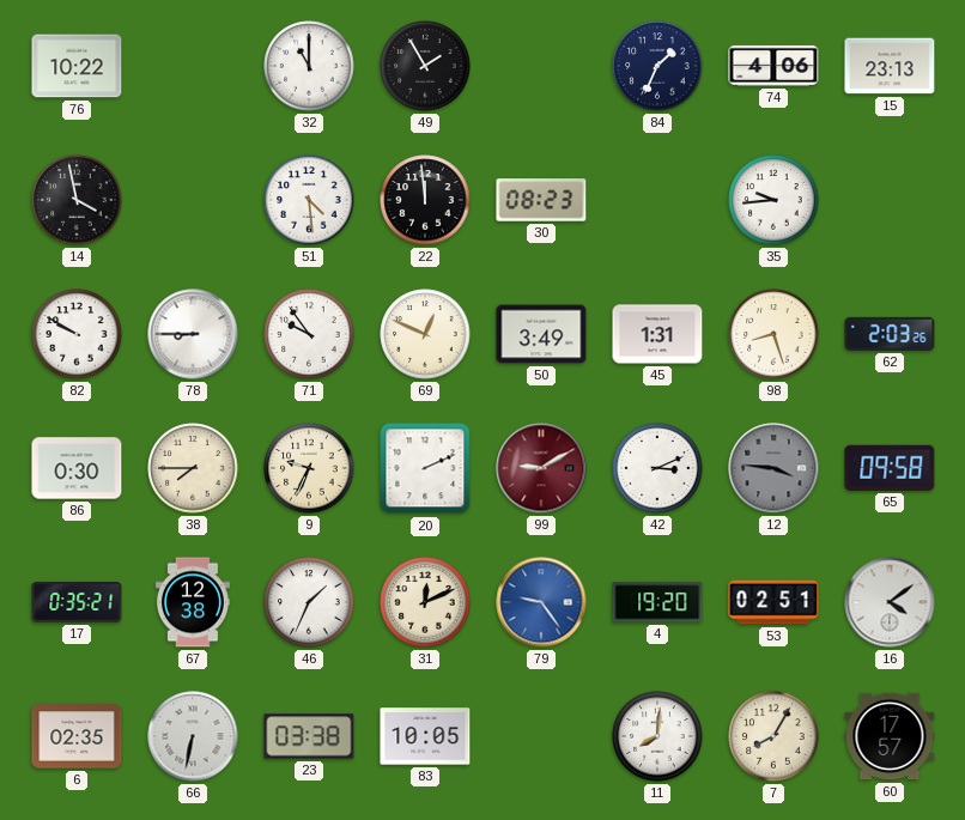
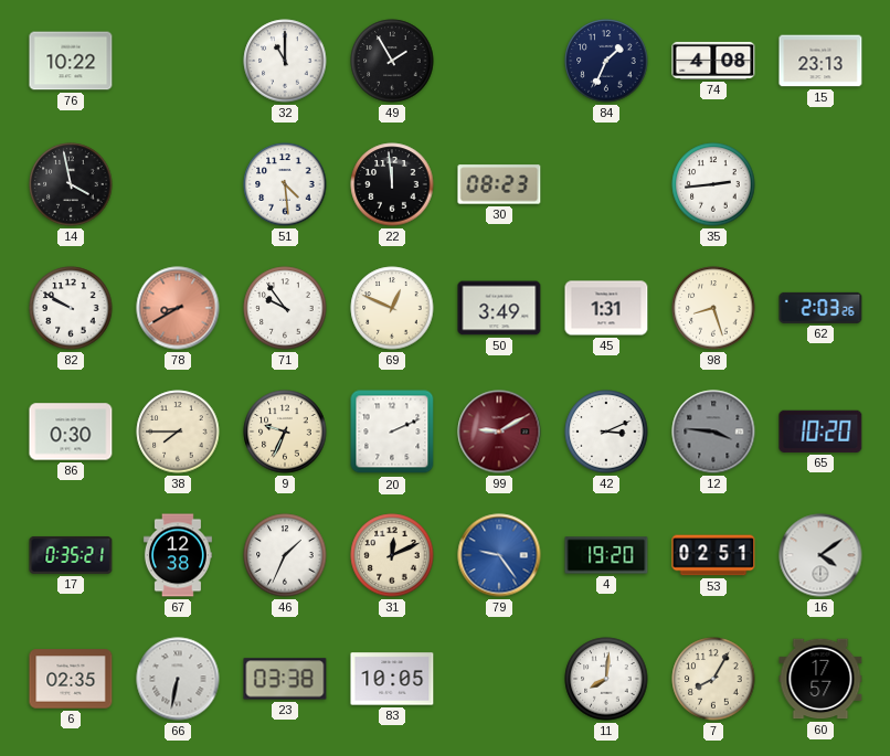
74: 4:06 -> 4:08 (713, 61)
35: 9:44 -> 2:44 (713, 184)
78: 8:45 -> 8:40 (178, 308)
78 dial: white -> salmon (178, 308)
65: 09:58 -> 10:20 (820, 432)
